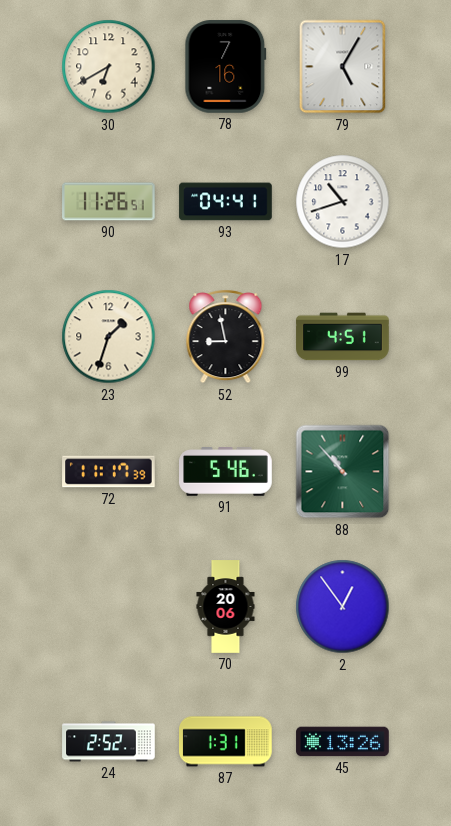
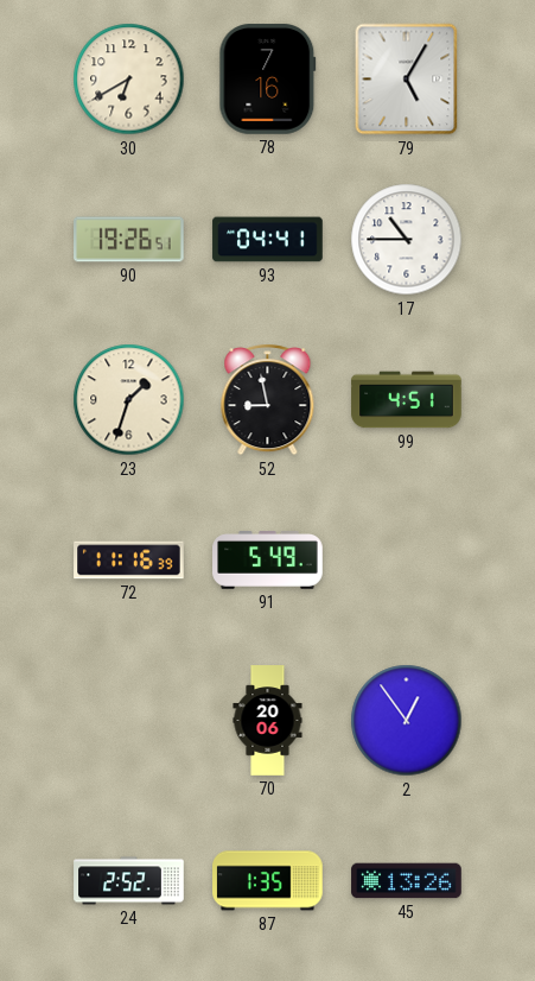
90: 11:26 -> 19:26 (129, 240)
17: 10:42 -> 10:45 (407, 240)
72: 11:17 -> 11:16 (129, 561)
91: 5:46 -> 5:49 (268, 561)
88: 10:53 -> none (343, 472)
87: 1:31 -> 1:35 (268, 881)
